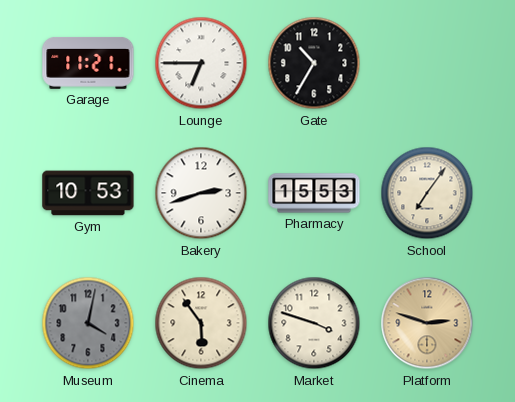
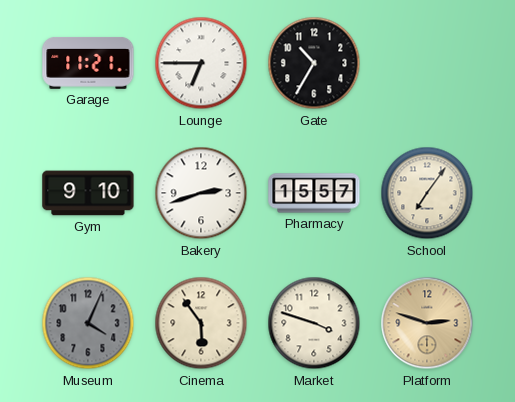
Gym: 10:53 -> 9:10 (88, 193)
Pharmacy: 15:53 -> 15:57 (314, 193)
Museum: 4:02 -> 4:04 (88, 323)
